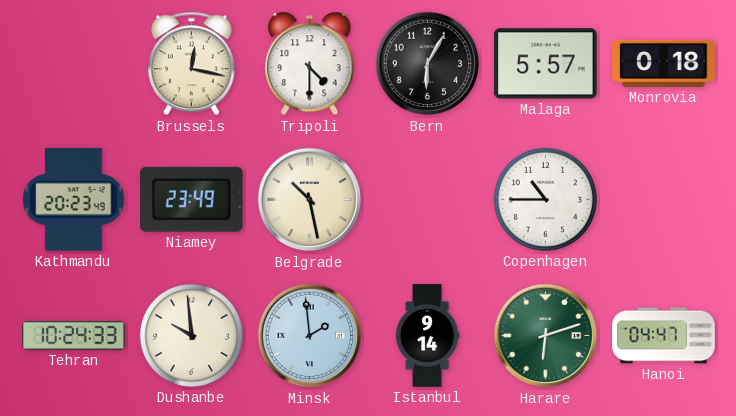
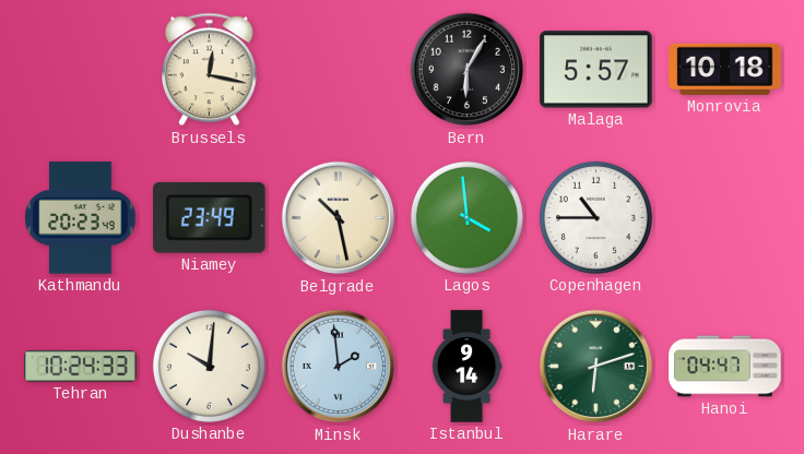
Tripoli: 4:30 -> none (310, 64)
Monrovia: 0:18 -> 10:18 (725, 69)
Lagos: none -> 3:59 (466, 217)
Dushanbe: 9:59 -> 10:01 (209, 366)
